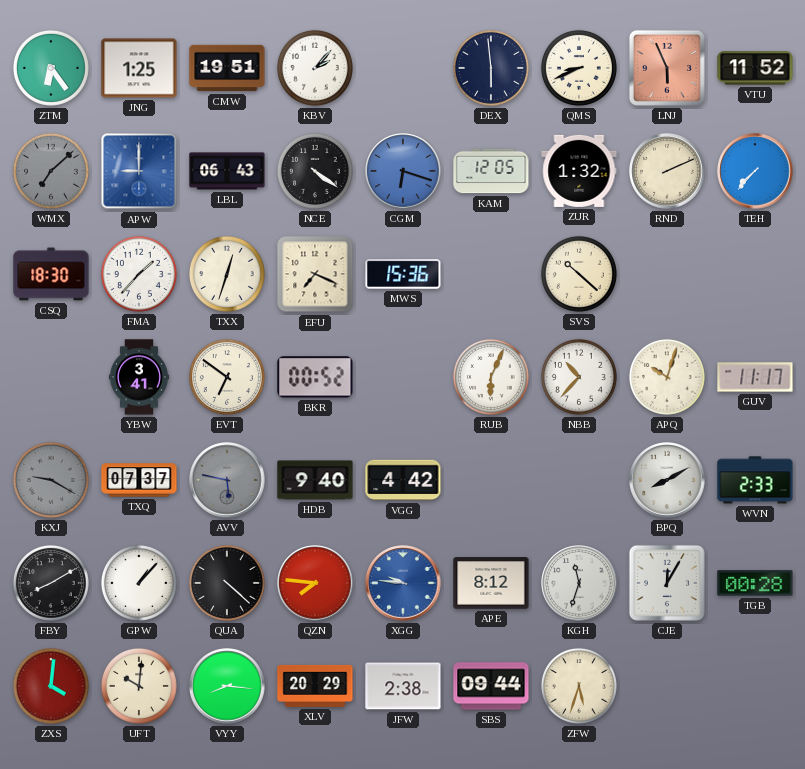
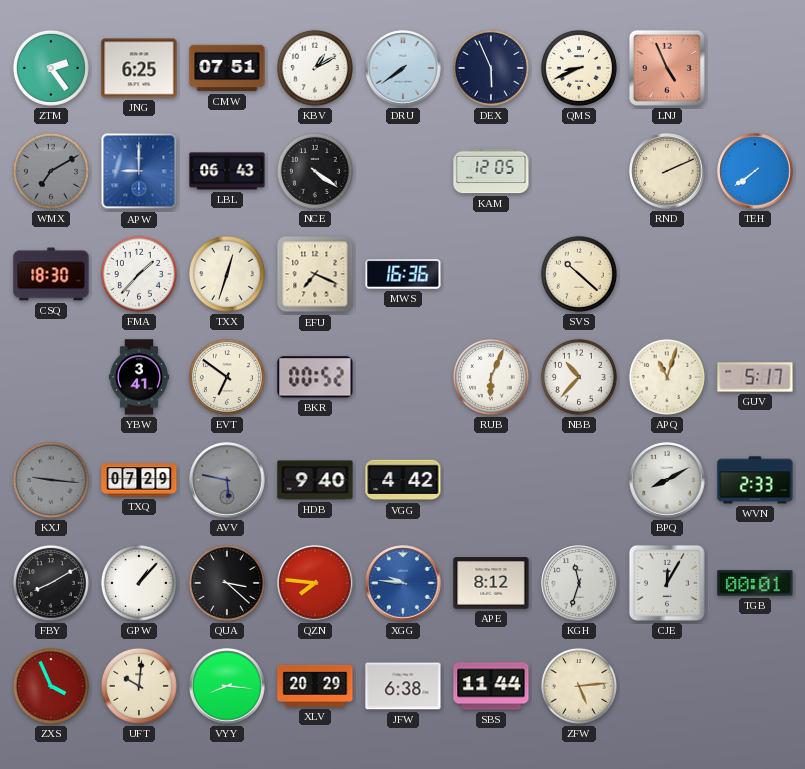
ZTM: 6:24 -> 2:24 (51, 68)
JNG: 1:25 -> 6:25 (139, 68)
CMW: 19:51 -> 07:51 (227, 68)
KBV: 2:07 -> 1:10 (315, 68)
DRU: none -> 7:39 (403, 68)
DEX: 5:59 -> 5:56 (491, 68)
LNJ: 5:56 -> 4:56 (667, 68)
VTU: 11:52 -> none (755, 68)
WMX: 7:08 -> 7:10 (51, 171)
CGM: 6:18 -> none (403, 171)
ZUR: 1:32 -> none (579, 171)
TEH: 7:37 -> 7:39 (755, 171)
MWS: 15:36 -> 16:36 (403, 275)
APQ: 10:03 -> 11:03 (667, 377)
GUV: 11:17 -> 5:17 (755, 377)
KXJ: 9:20 -> 9:16 (51, 480)
TXQ: 07:37 -> 07:29 (139, 480)
QUA: 4:22 -> 3:22 (227, 583)
TGB: 00:28 -> 00:01 (755, 583)
ZXS: 4:01 -> 3:56 (51, 686)
JFW: 2:38 -> 6:38 (403, 686)
SBS: 09:44 -> 11:44 (491, 686)
ZFW: 5:33 -> 5:14 (579, 686)
